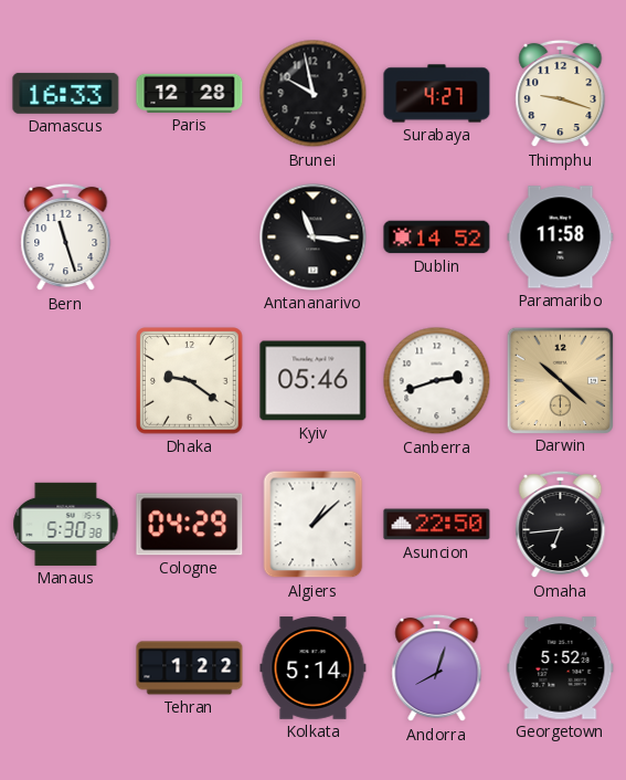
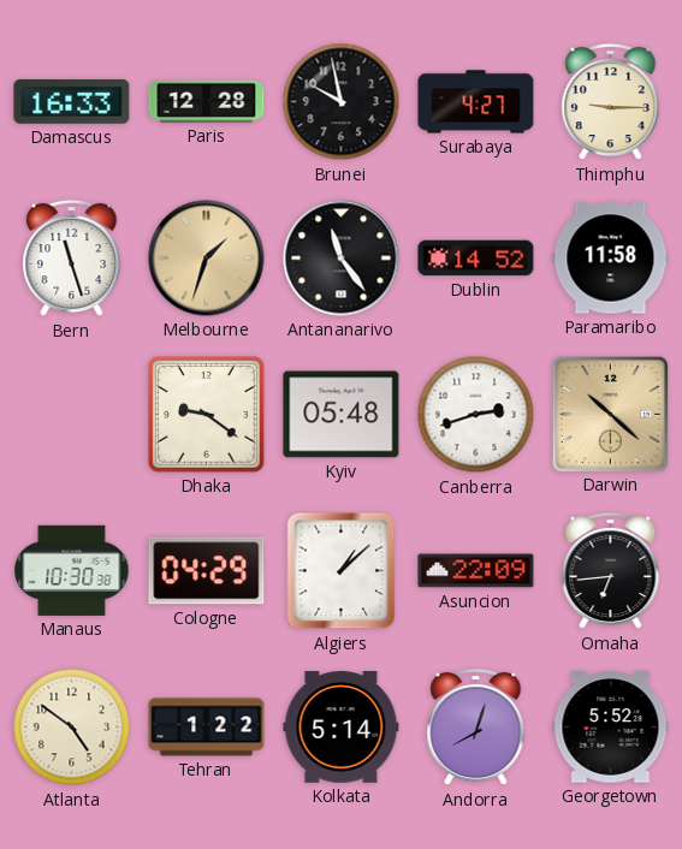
Thimphu: 9:18 -> 9:15 (611, 102)
Melbourne: none -> 1:33 (207, 259)
Antananarivo: 11:16 -> 11:24 (342, 259)
Kyiv: 05:46 -> 05:48 (342, 415)
Manaus: 5:30 -> 10:30 (72, 570)
Asuncion: 22:50 -> 22:09 (476, 571)
Atlanta: none -> 4:51 (72, 728)
